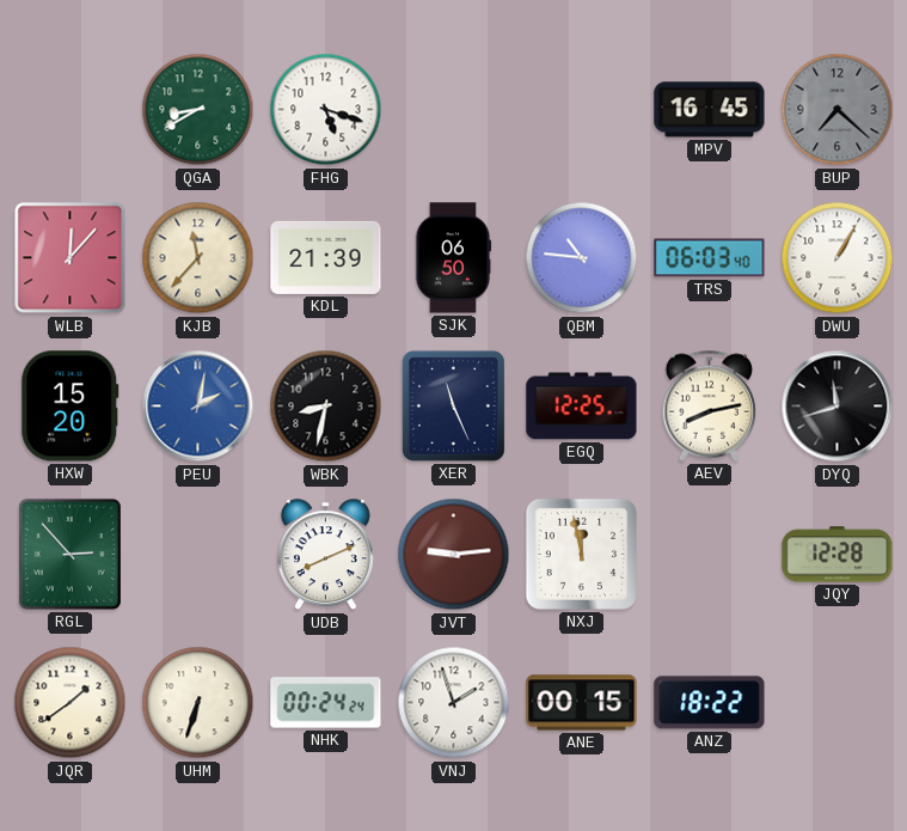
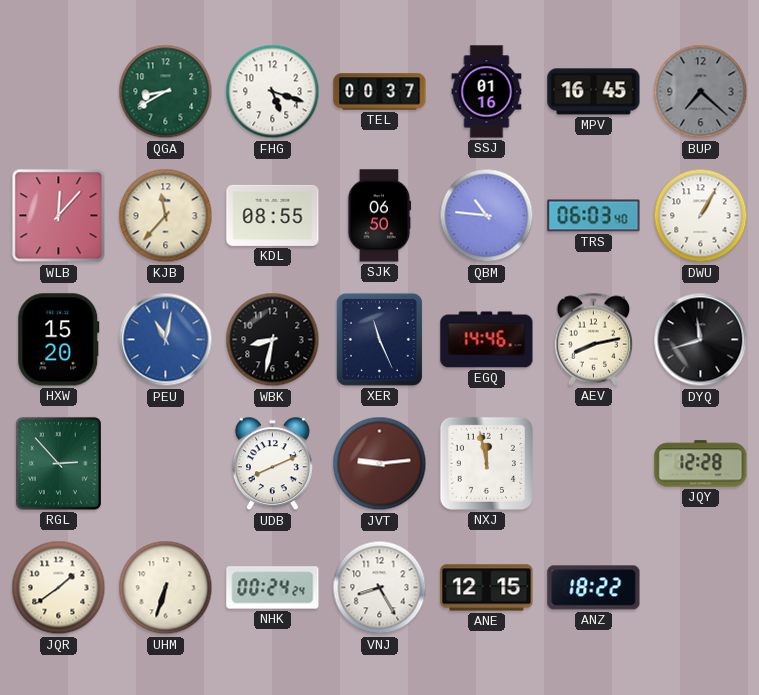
TEL: none -> 00:37 (380, 92)
SSJ: none -> 01:16 (487, 92)
KDL: 21:39 -> 08:55 (273, 215)
PEU: 2:02 -> 11:02 (166, 340)
EGQ: 12:25 -> 14:46 (487, 340)
VNJ: 1:57 -> 8:25 (380, 588)
ANE: 00:15 -> 12:15 (487, 588)
